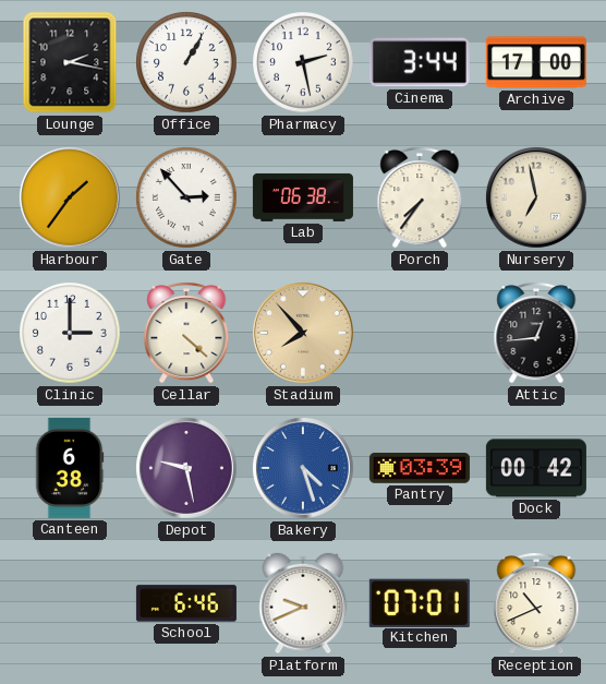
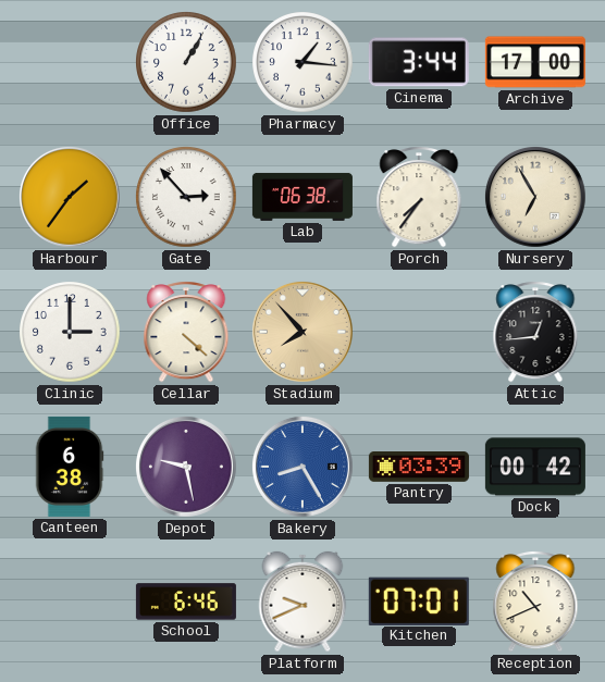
Lounge: 2:17 -> none (70, 62)
Pharmacy: 2:28 -> 1:16 (302, 62)
Nursery: 6:58 -> 6:55 (536, 198)
Bakery: 4:27 -> 8:25 (304, 468)
